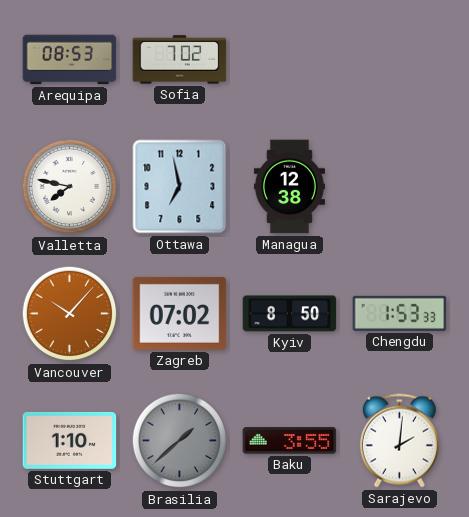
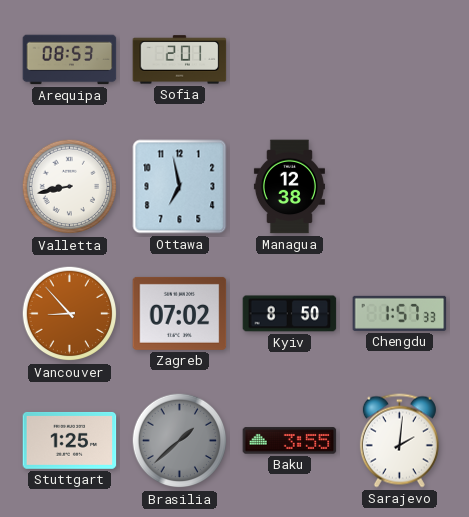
Sofia: 7:02 -> 2:01 (180, 60)
Valletta: 7:47 -> 8:43 (70, 187)
Vancouver: 10:07 -> 8:53 (70, 314)
Chengdu: 1:53 -> 1:57 (400, 313)
Stuttgart: 1:10 -> 1:25 (70, 440)
